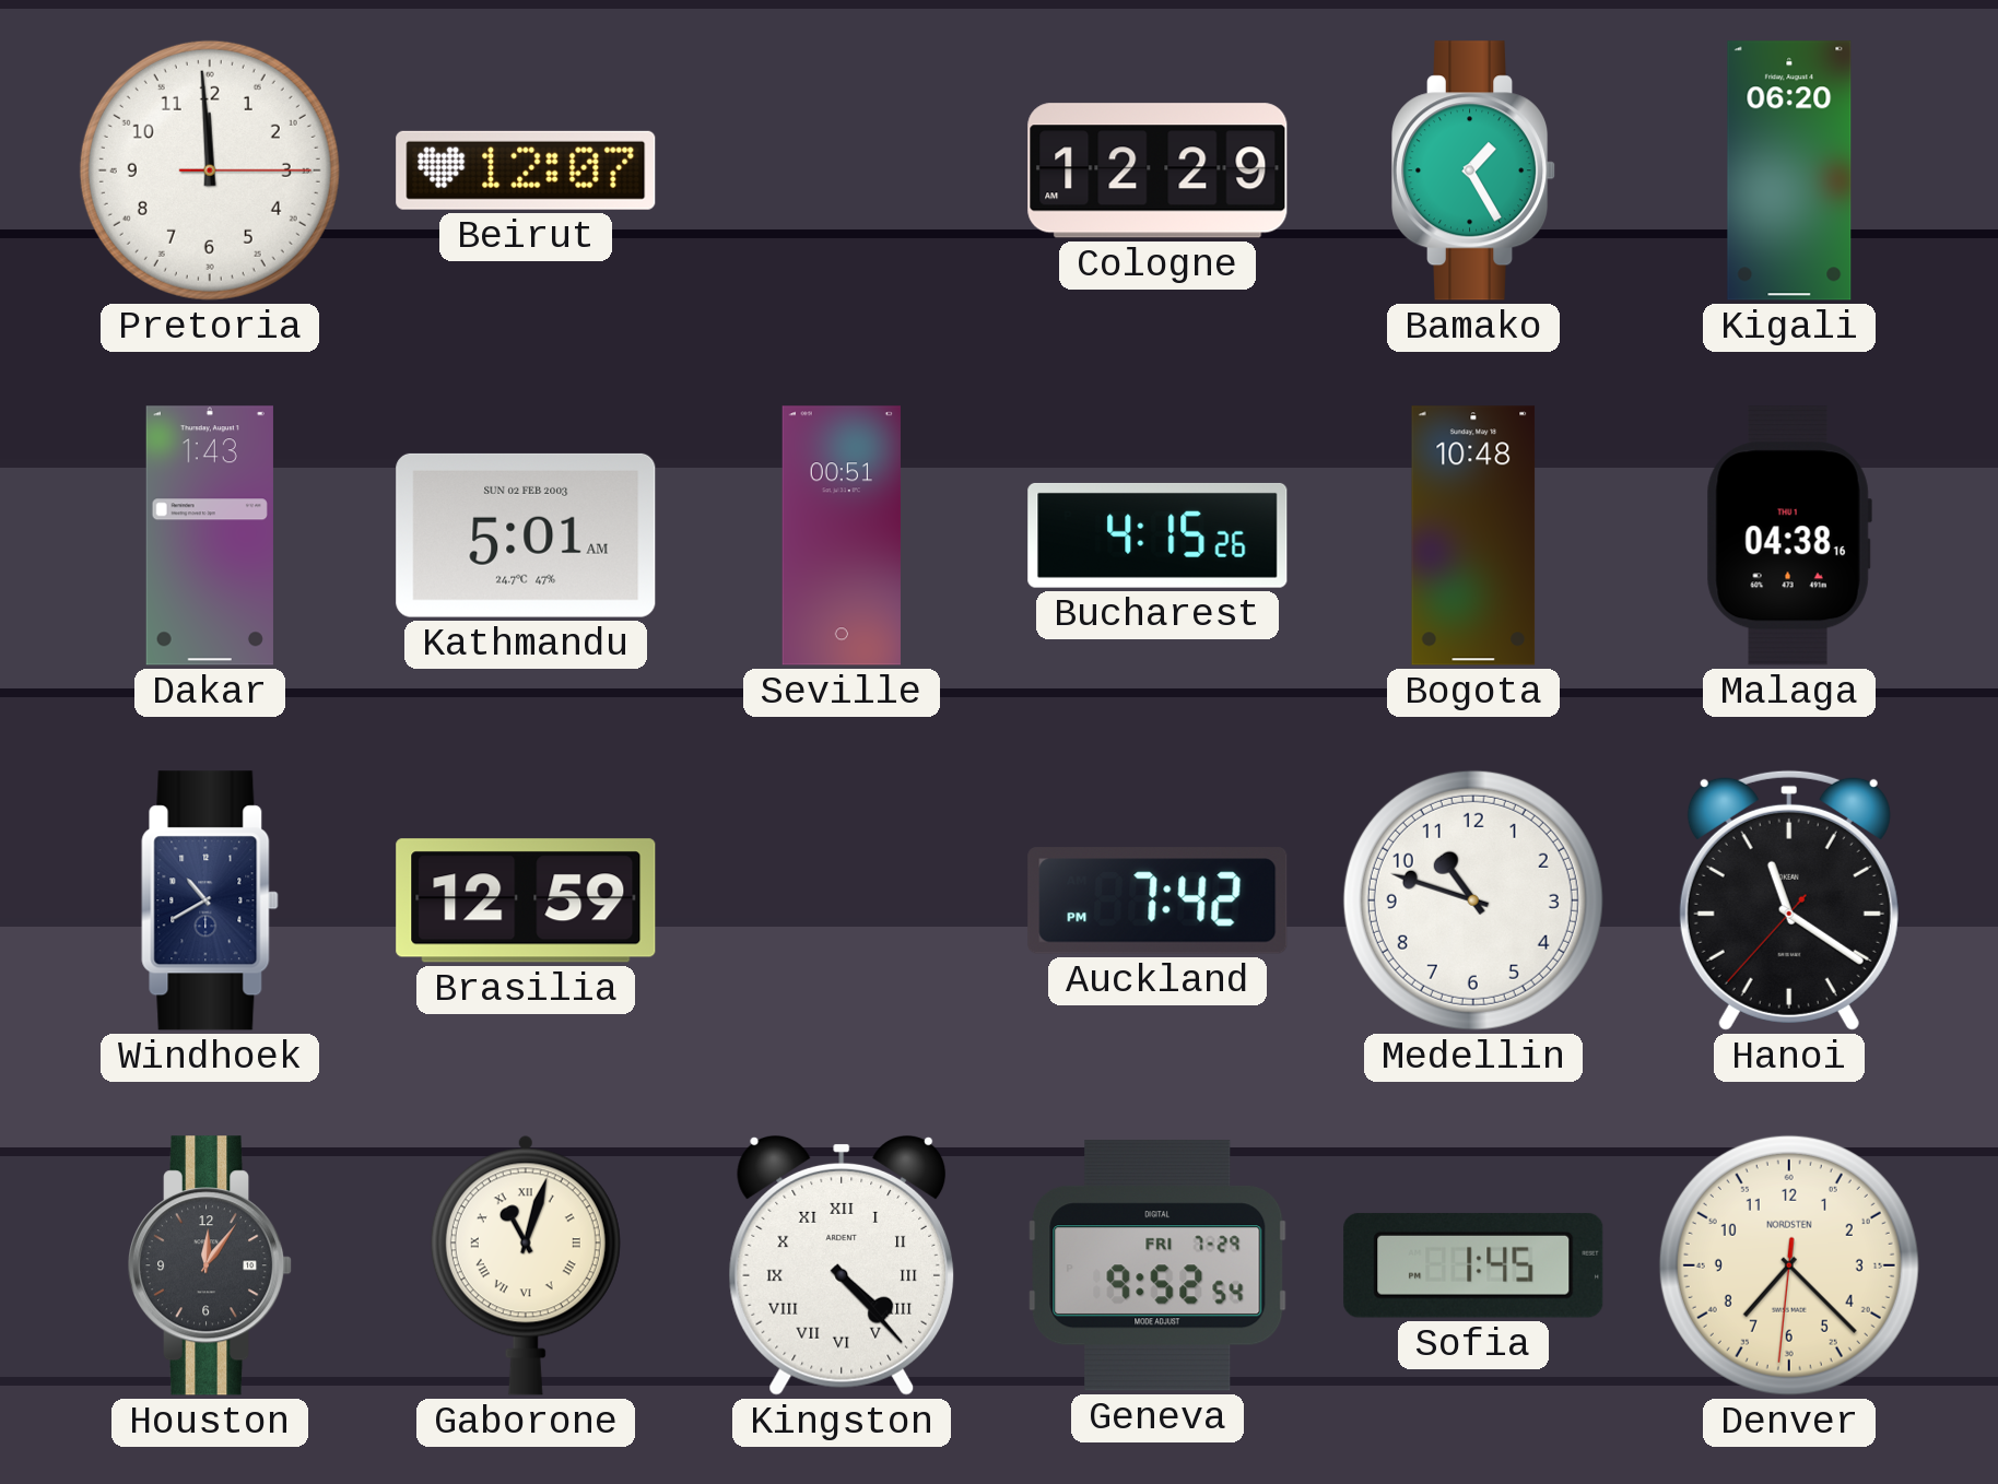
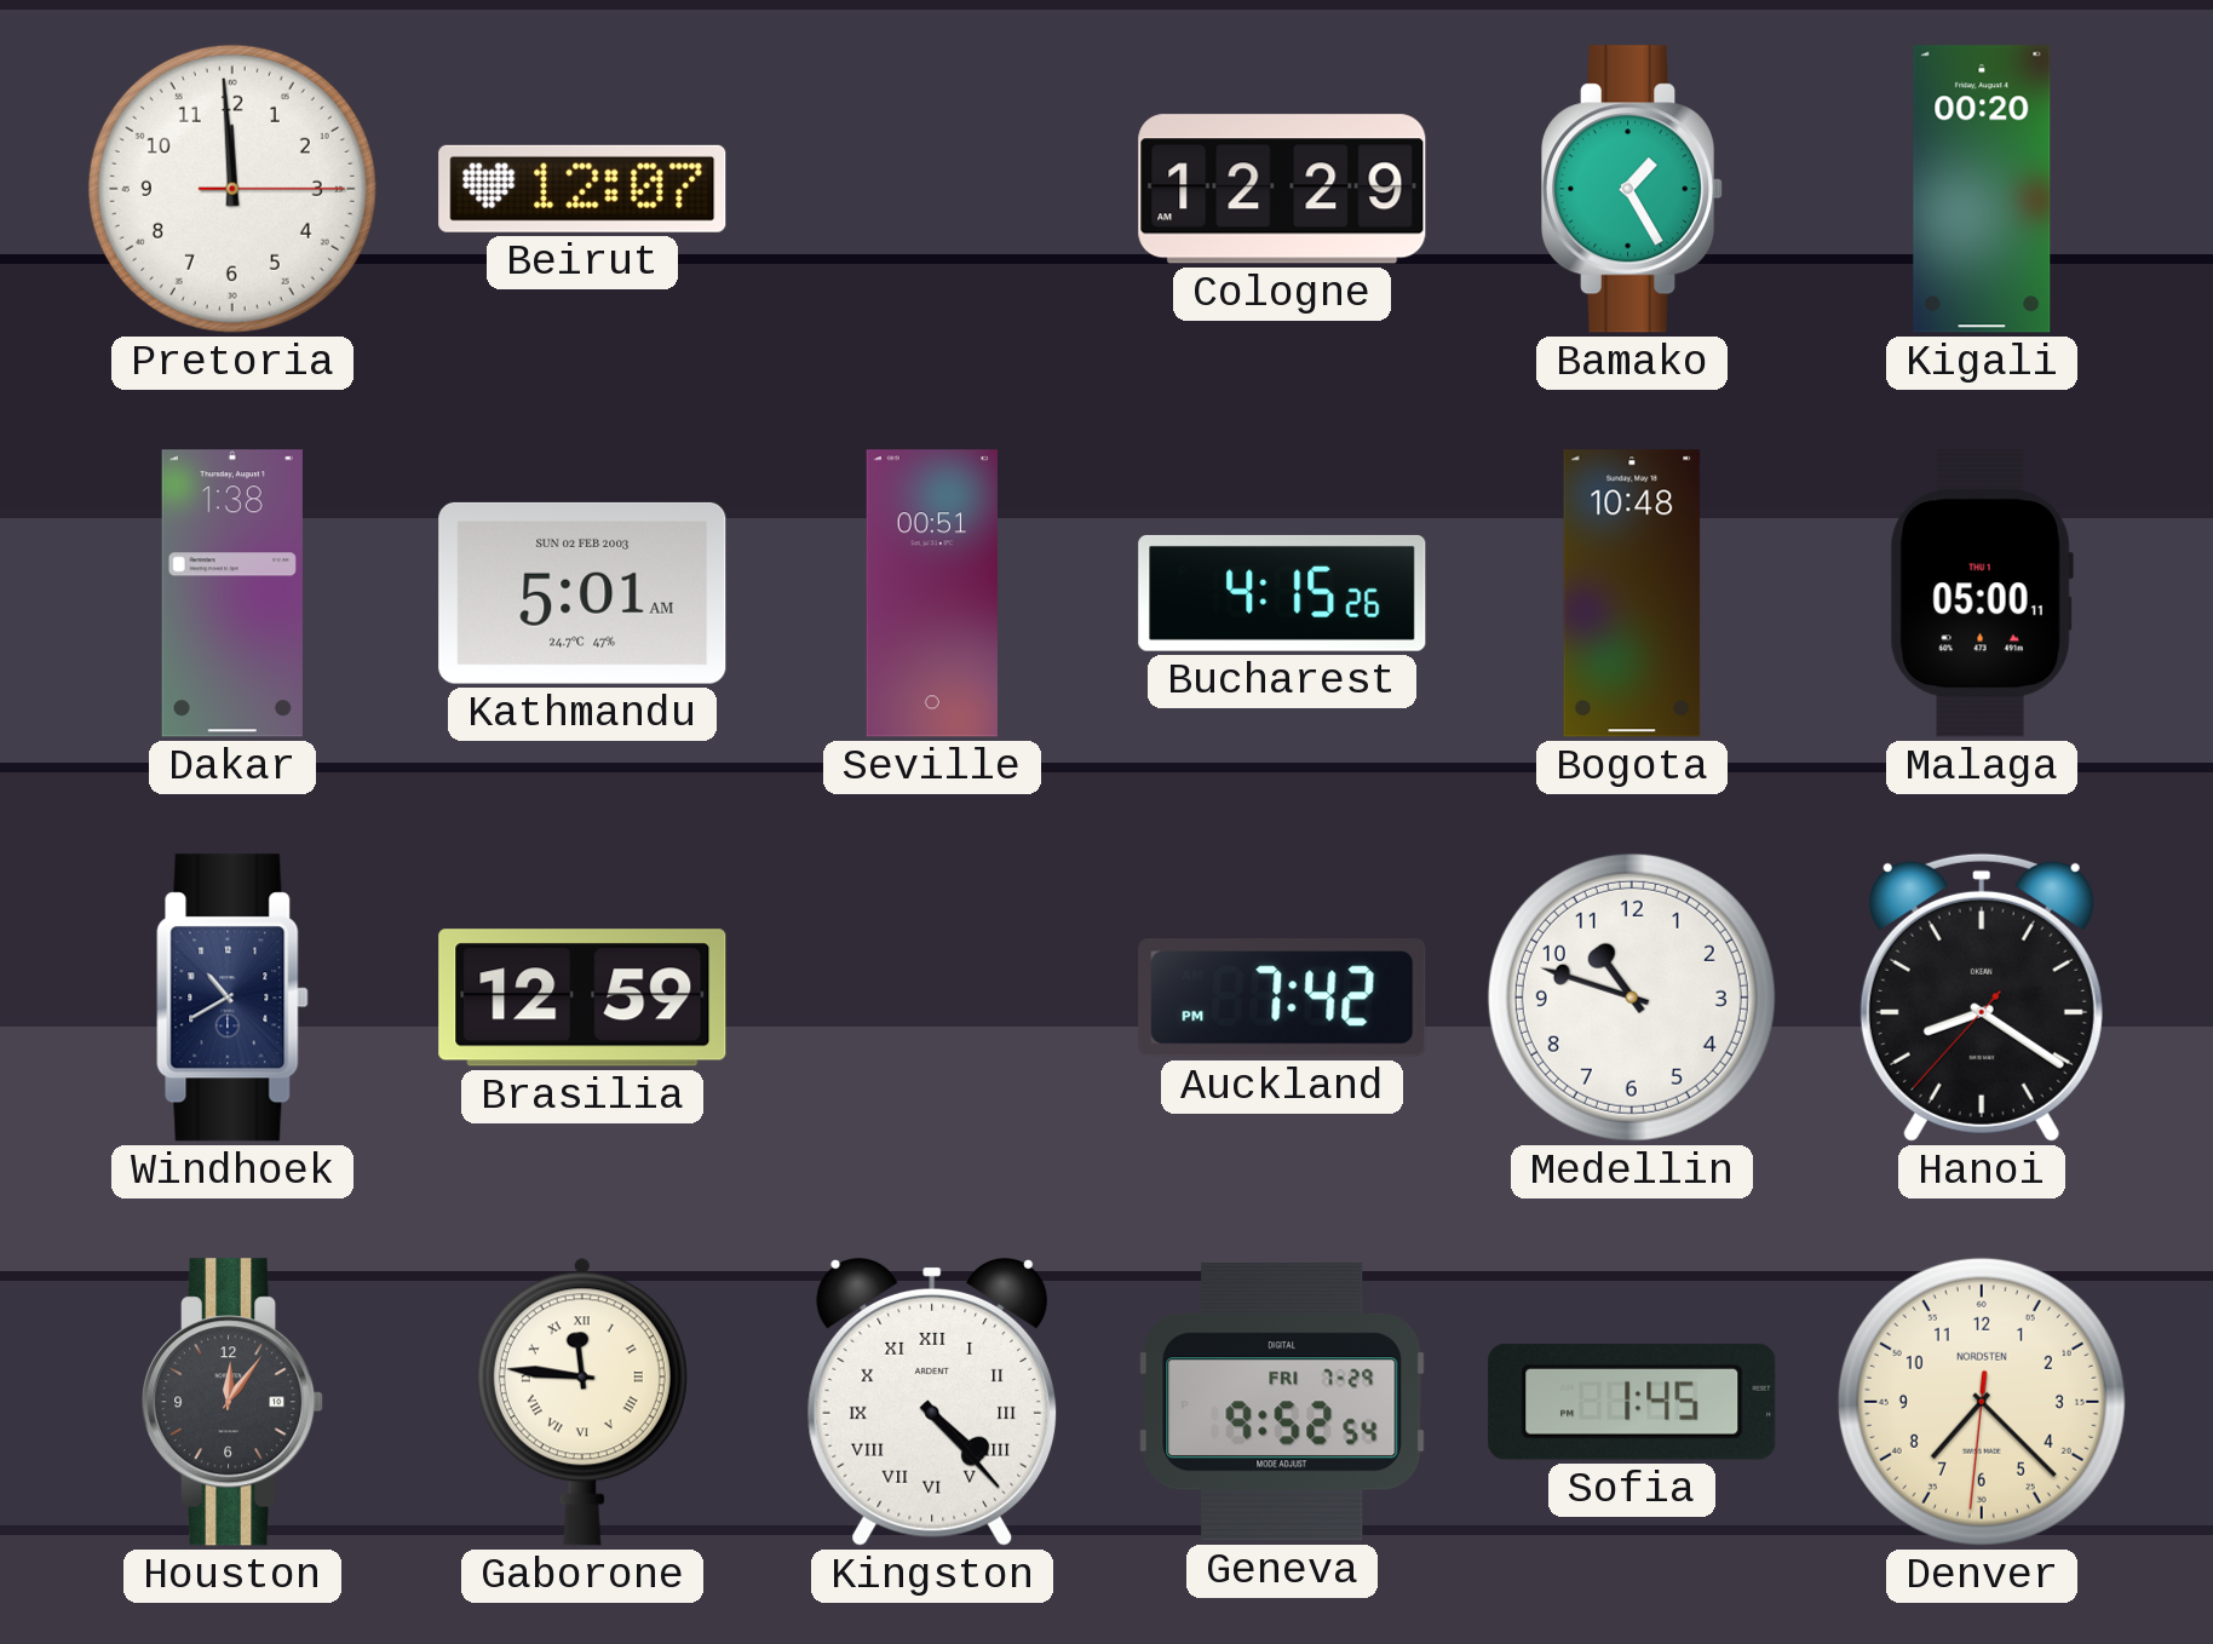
Kigali: 06:20 -> 00:20 (1982, 189)
Dakar: 1:43 -> 1:38 (232, 593)
Malaga: 04:38 -> 05:00 (1982, 593)
Hanoi: 11:20 -> 8:20 (1982, 998)
Gaborone: 11:03 -> 11:46 (582, 1402)
